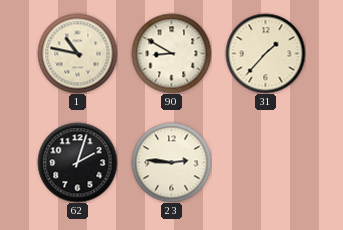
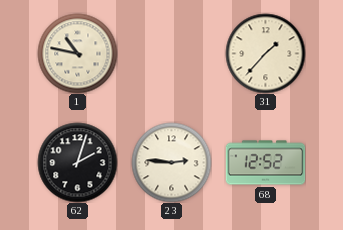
90: 8:50 -> none (171, 53)
68: none -> 12:52 (265, 163)
